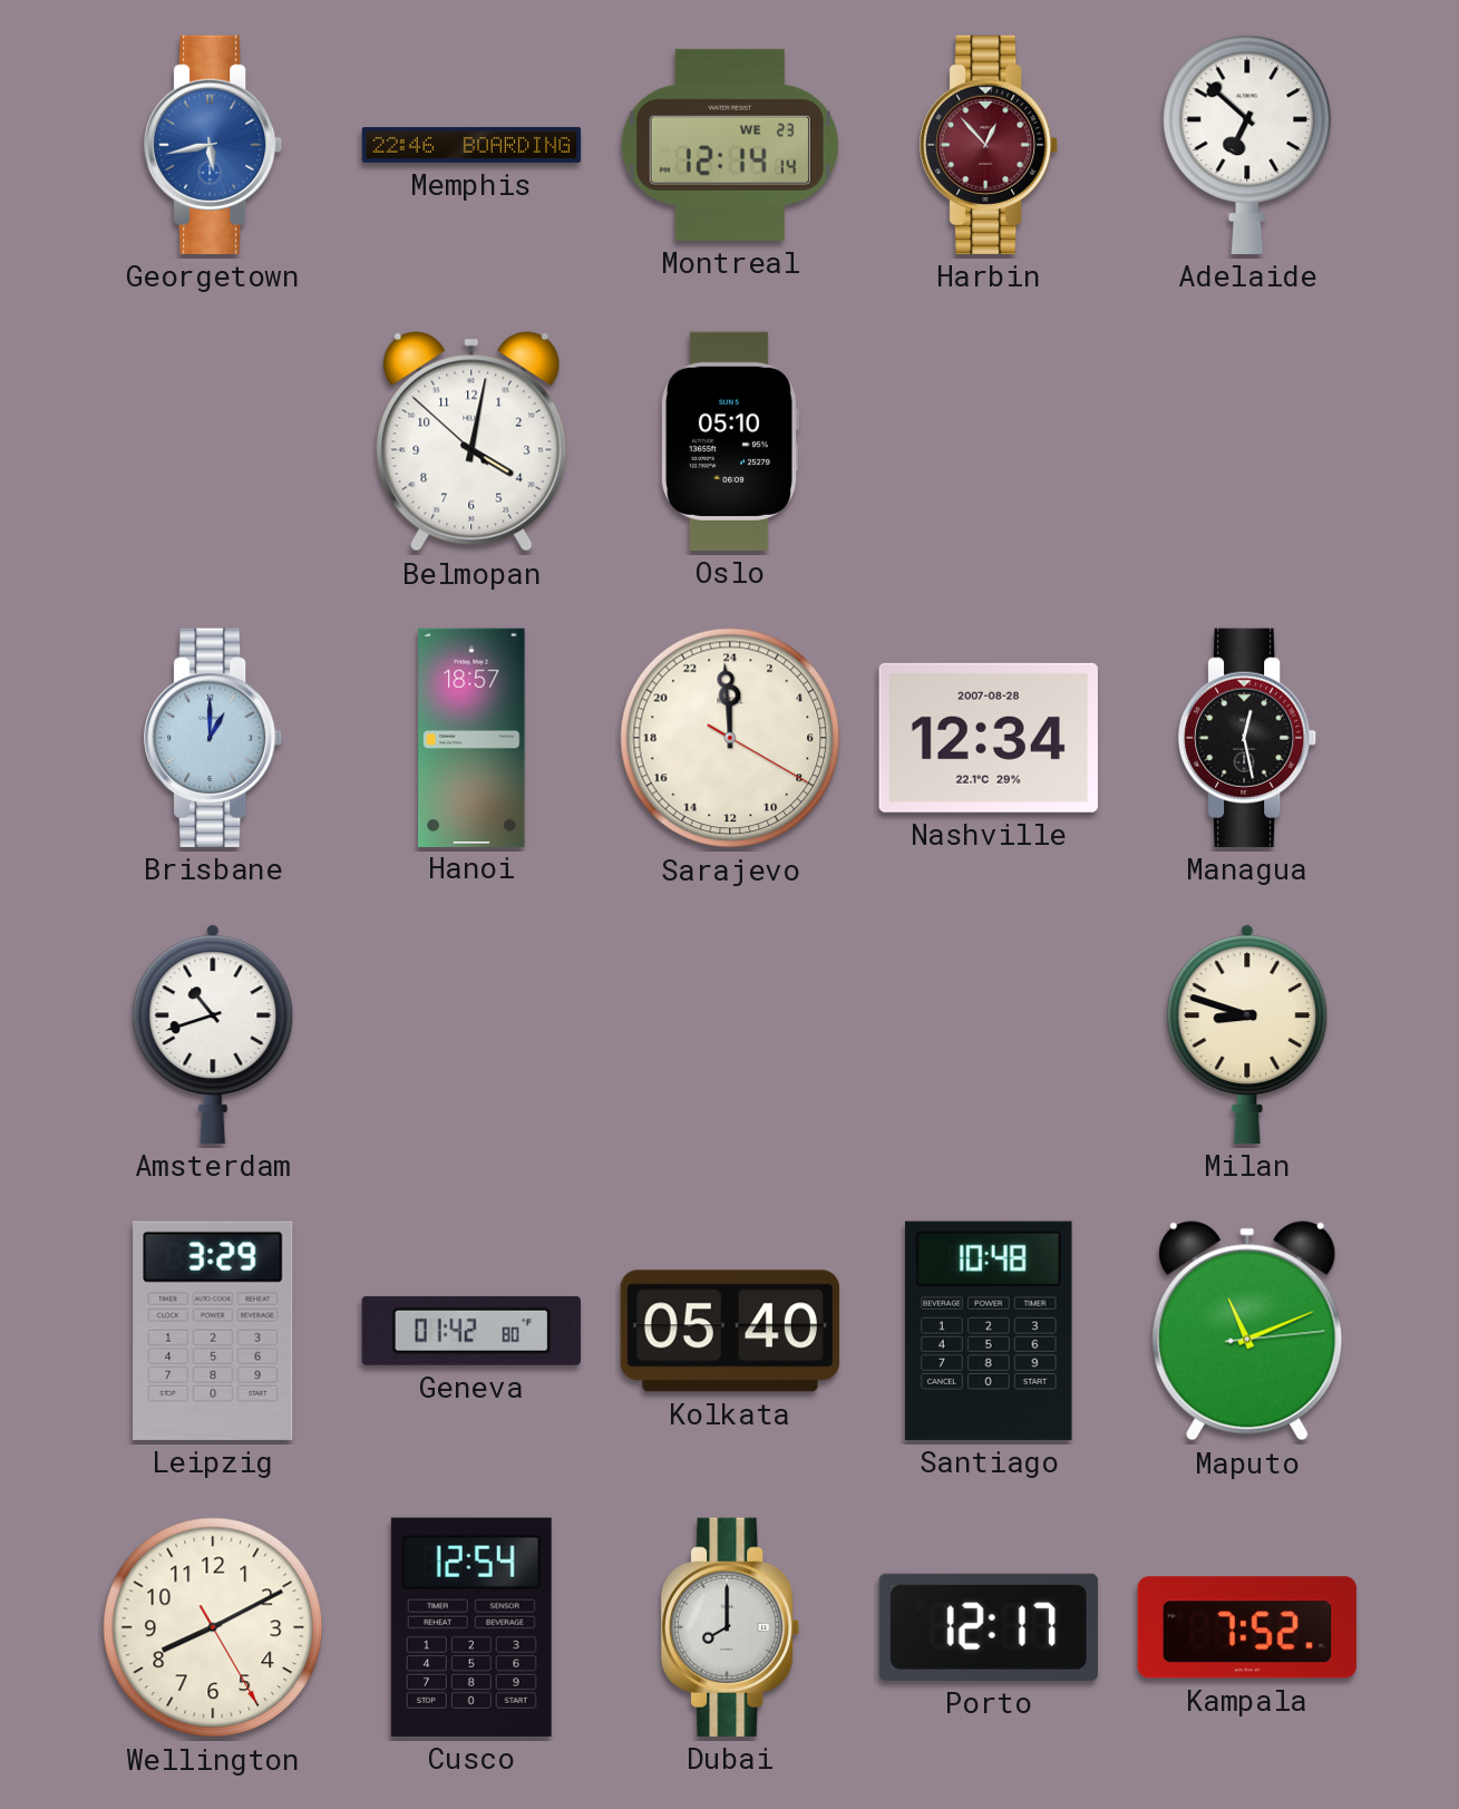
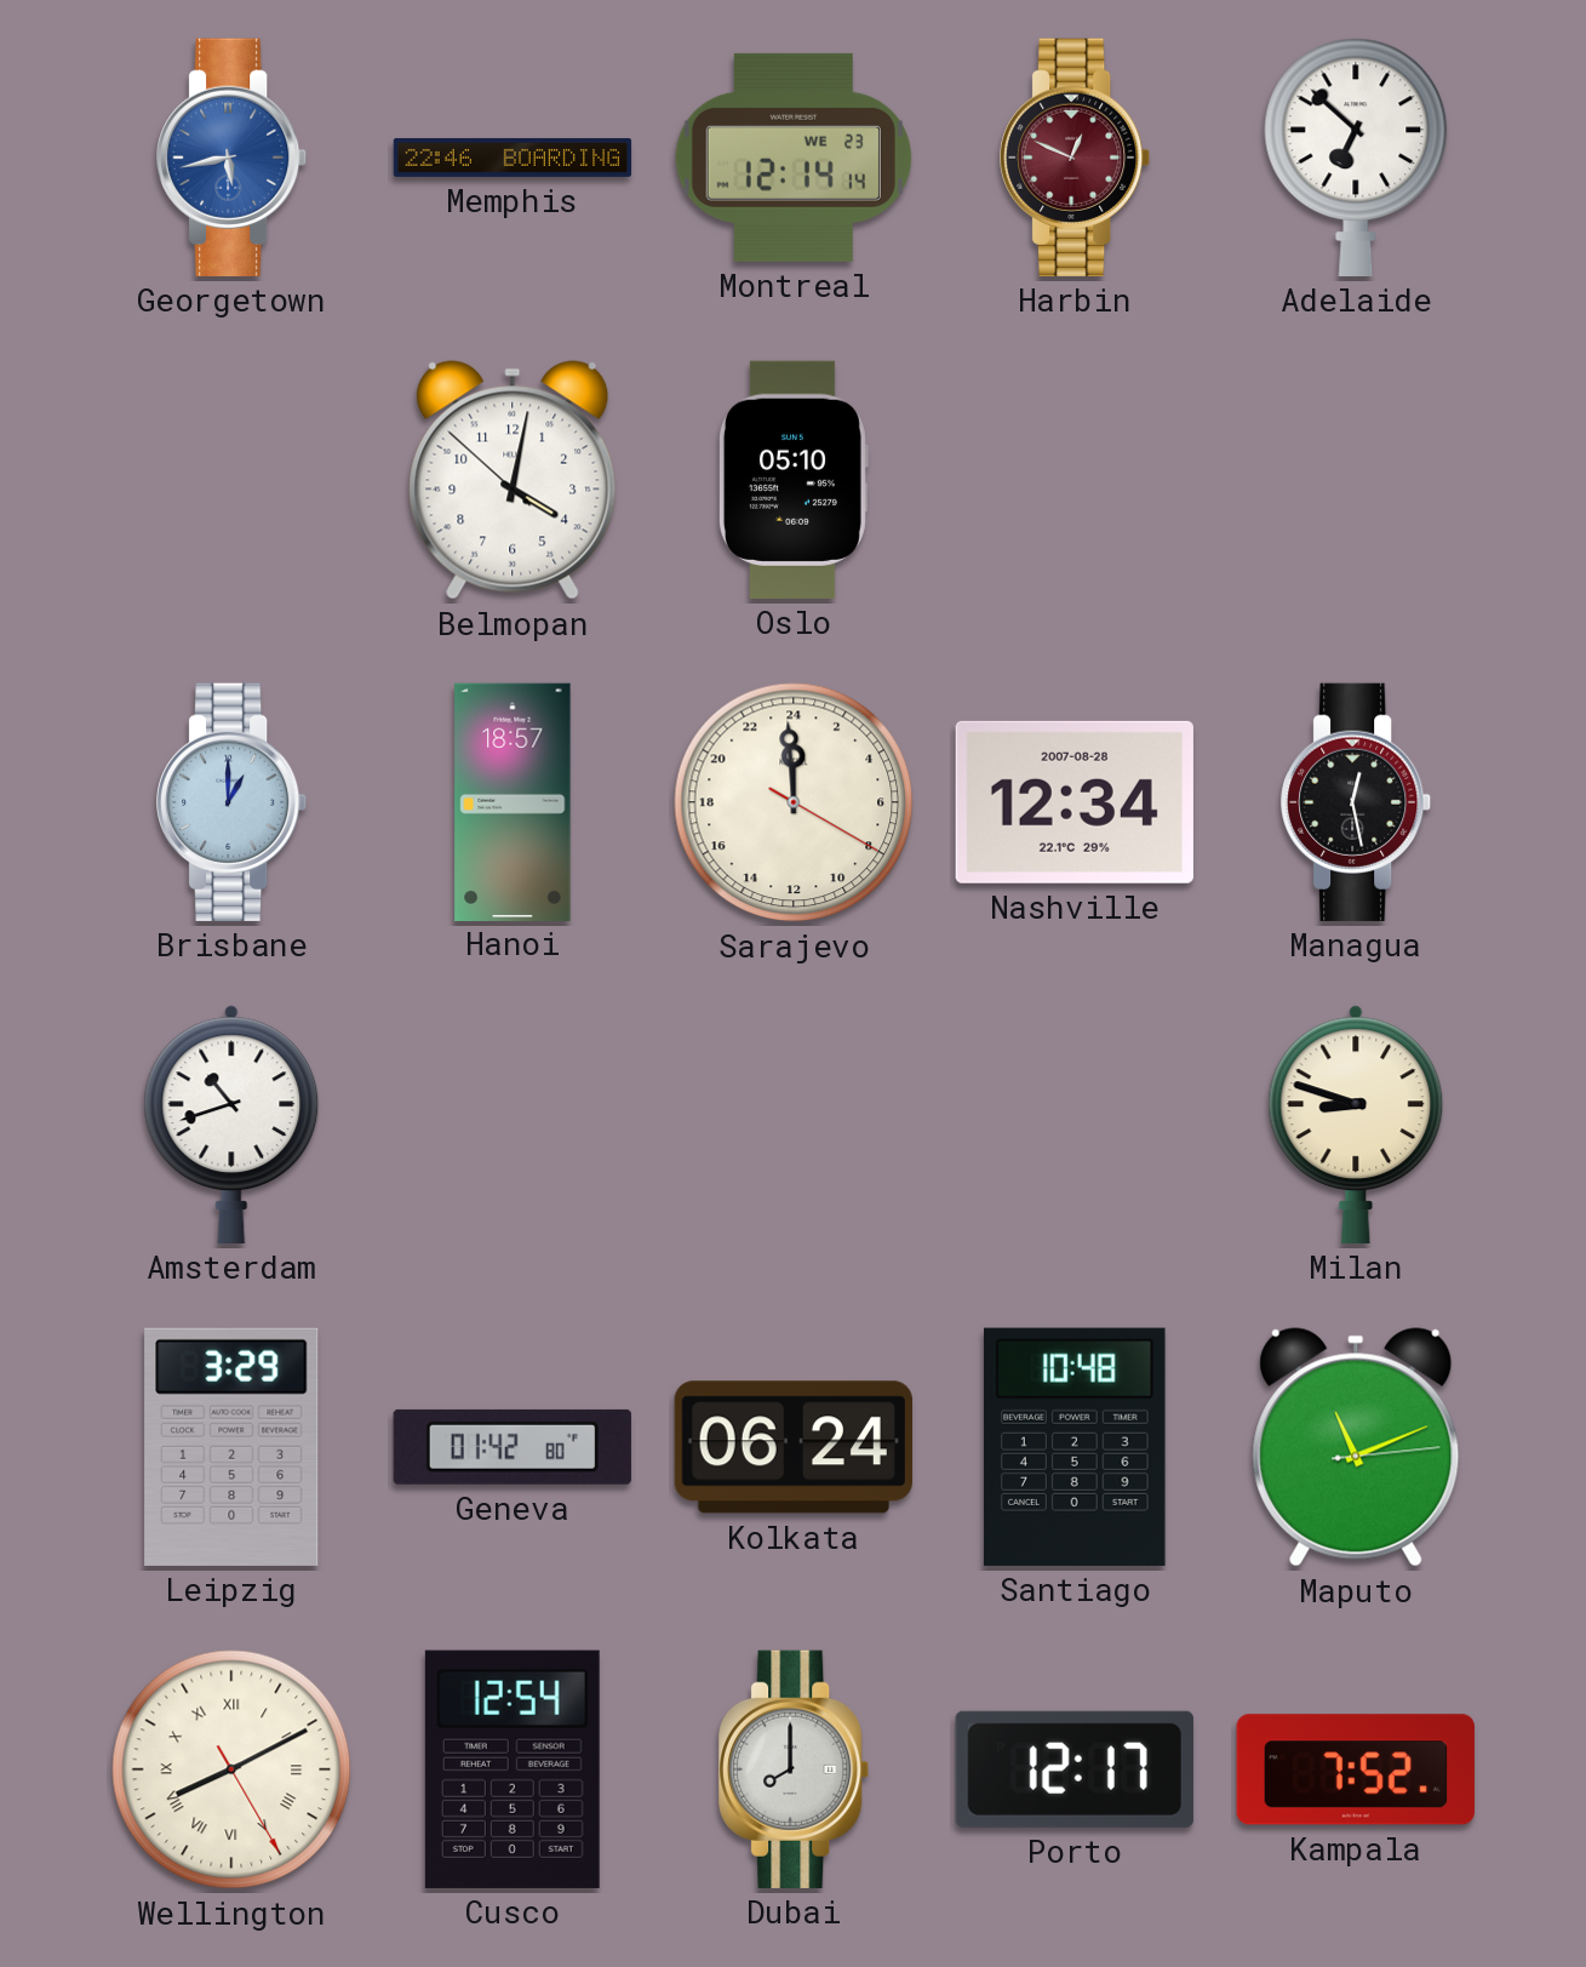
Harbin: 12:53 -> 12:49 (1076, 158)
Kolkata: 05:40 -> 06:24 (794, 1447)
Wellington numerals: Arabic -> Roman (231, 1769)
